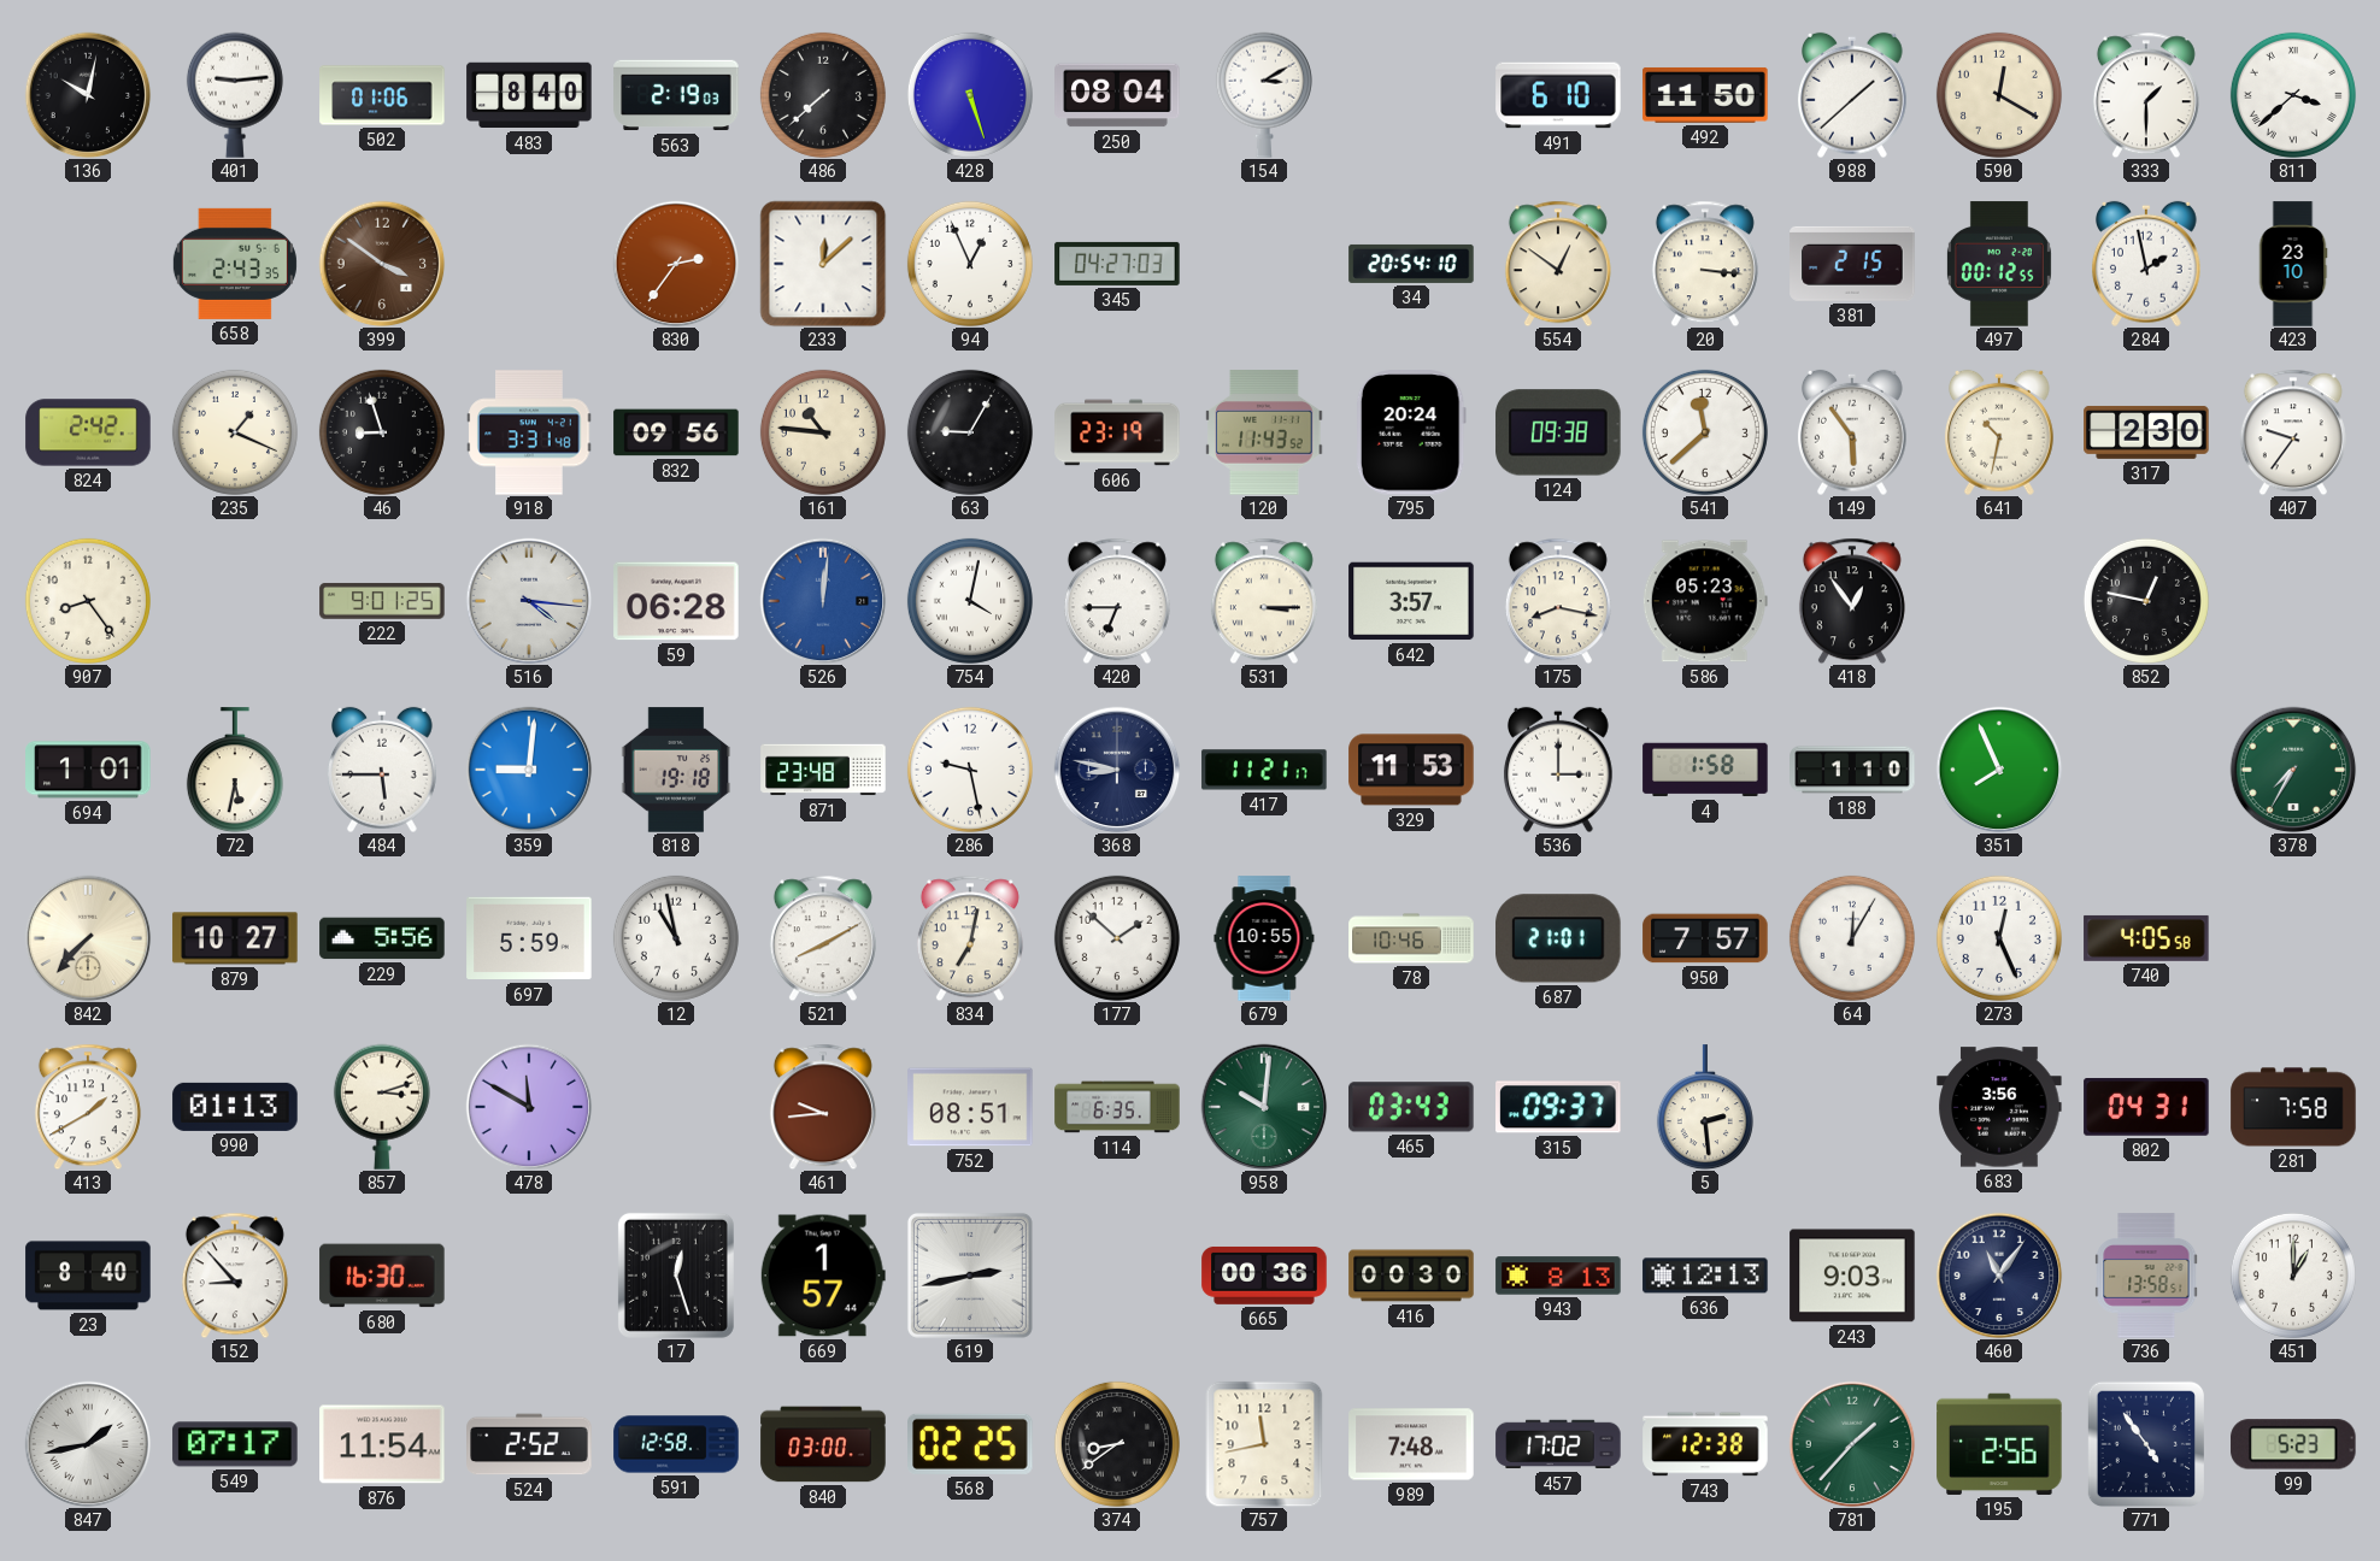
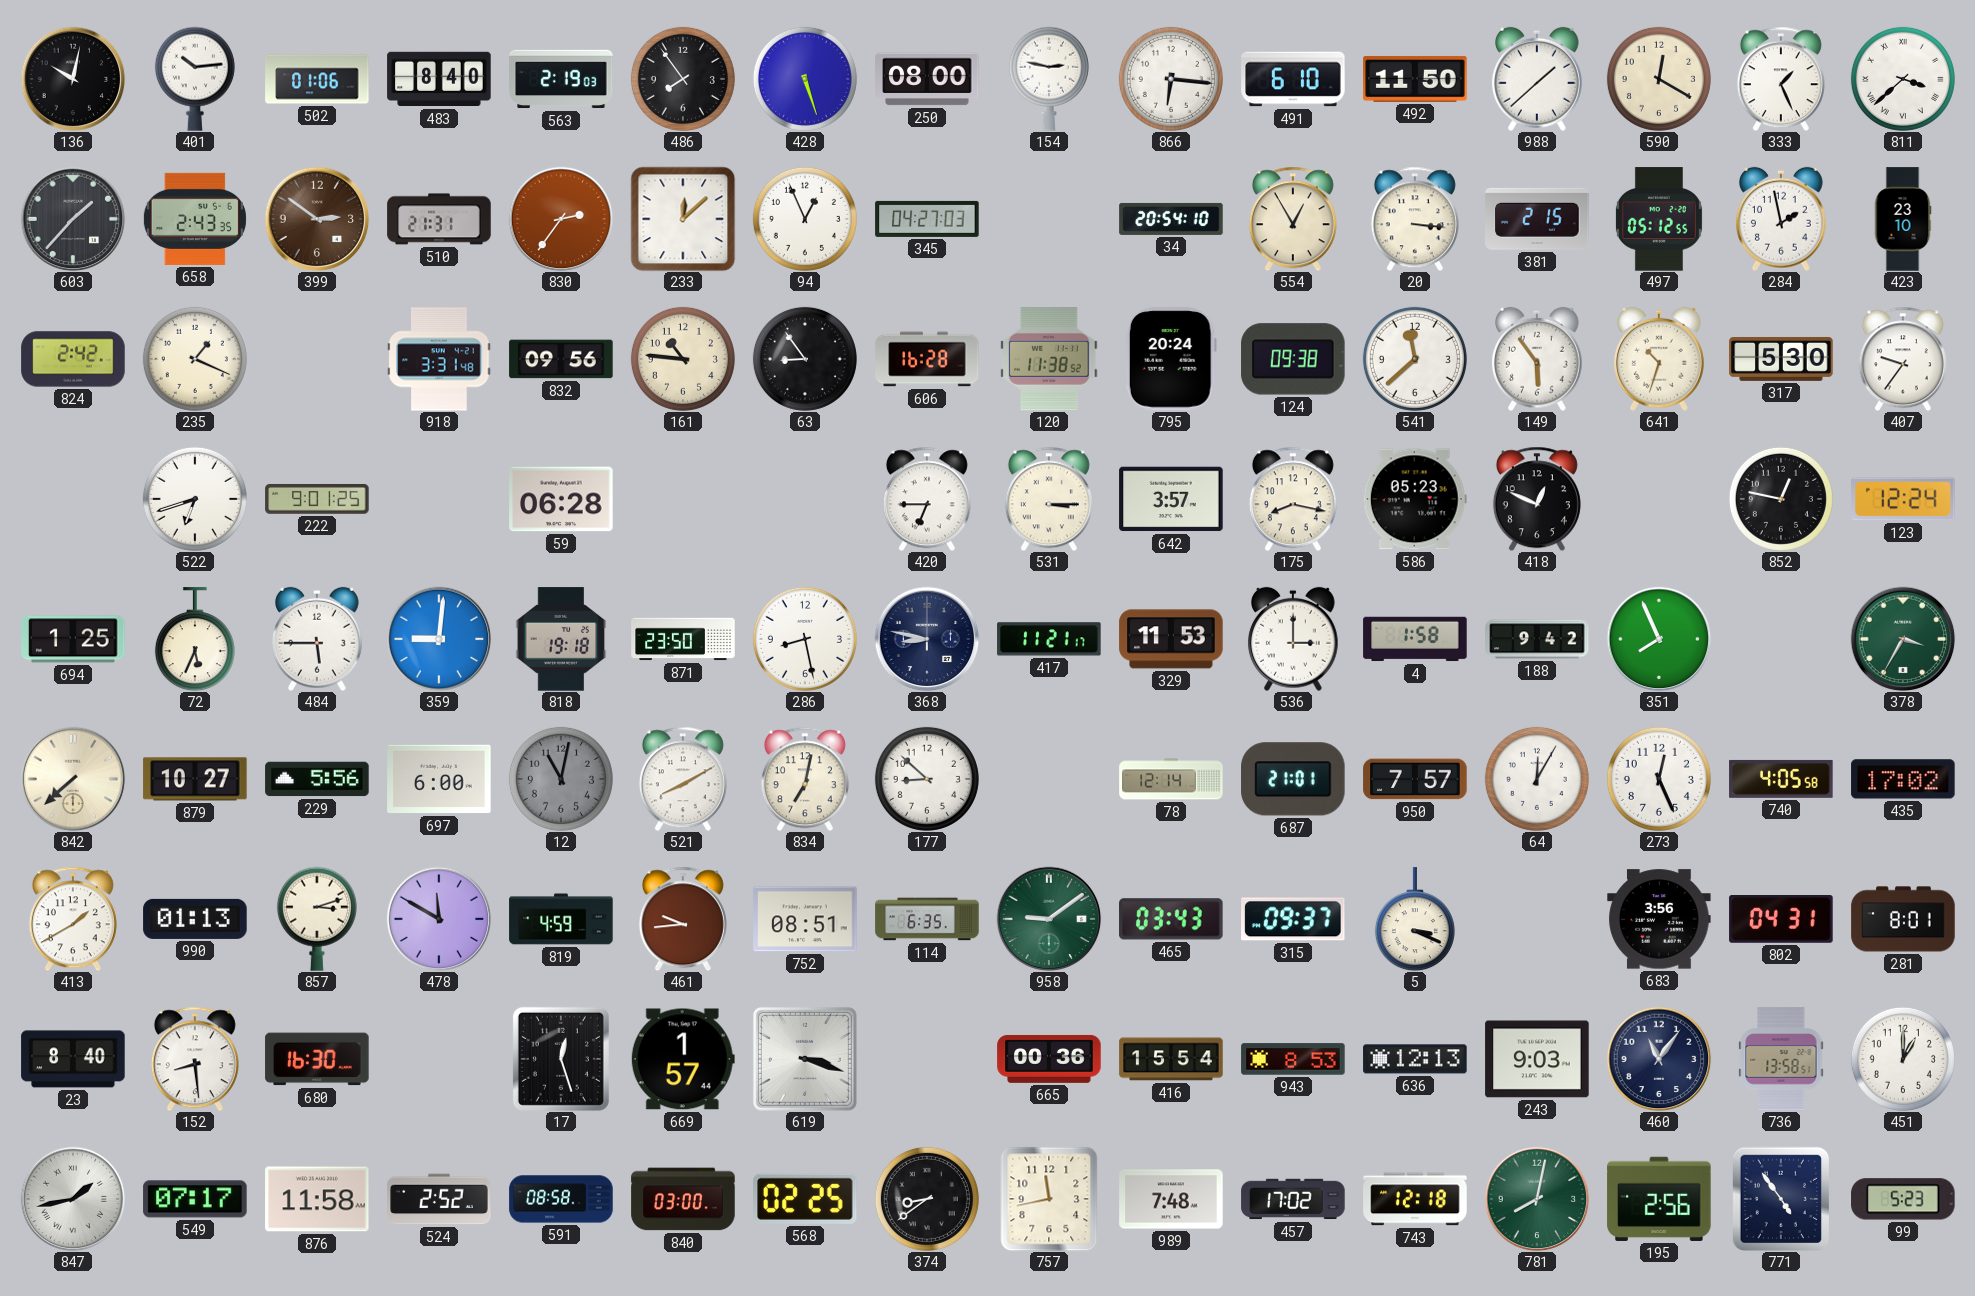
401: 9:14 -> 10:14 (195, 79)
486: 7:38 -> 7:54 (683, 79)
250: 08:04 -> 08:00 (927, 79)
154: 3:10 -> 2:47 (1049, 79)
866: none -> 6:16 (1171, 79)
333: 1:30 -> 1:26 (1781, 79)
603: none -> 1:37 (73, 219)
399: 3:51 -> 2:51 (317, 219)
510: none -> 21:31 (439, 219)
554: 12:51 -> 12:55 (1293, 219)
497: 00:12 -> 05:12 (1659, 219)
46: 8:57 -> none (382, 432)
63: 9:05 -> 8:54 (805, 359)
606: 23:19 -> 16:28 (927, 359)
120: 11:43 -> 11:38 (1049, 359)
641: 10:32 -> 10:33 (1659, 359)
317: 2:30 -> 5:30 (1781, 359)
907: 8:24 -> none (88, 601)
522: none -> 6:42 (195, 499)
516: 4:16 -> none (529, 601)
526: 12:01 -> none (823, 601)
754: 4:02 -> none (970, 601)
418: 12:54 -> 12:49 (1537, 499)
123: none -> 12:24 (1903, 499)
694: 1:01 -> 1:25 (73, 639)
72: 5:32 -> 5:34 (195, 639)
871: 23:48 -> 23:50 (683, 639)
286: 9:28 -> 8:28 (805, 639)
188: 1:10 -> 9:42 (1537, 639)
378: 7:35 -> 3:35 (1903, 639)
842: 7:37 -> 7:38 (73, 779)
697: 5:59 -> 6:00 (439, 779)
12: 10:58 -> 11:02 (561, 779)
12 dial: white -> grey (561, 779)
177: 1:52 -> 8:52 (927, 779)
679: 10:55 -> none (1264, 938)
78: 10:46 -> 12:14 (1171, 779)
435: none -> 17:02 (1903, 779)
819: none -> 4:59 (561, 919)
958: 10:01 -> 9:09 (1049, 919)
5: 2:29 -> 3:19 (1415, 919)
281: 7:58 -> 8:01 (1903, 919)
152: 8:53 -> 8:29 (195, 1059)
619: 2:43 -> 3:18 (805, 1059)
416: 00:30 -> 15:54 (1171, 1059)
943: 8:13 -> 8:53 (1293, 1059)
876: 11:54 -> 11:58 (317, 1199)
591: 12:58 -> 08:58 (561, 1199)
743: 12:38 -> 12:18 (1415, 1199)
781: 1:37 -> 8:02 (1537, 1199)
